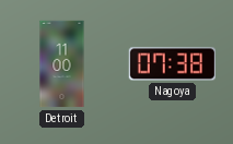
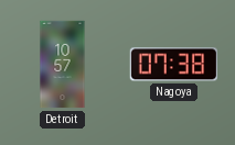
Detroit: 11:00 -> 10:57 (63, 65)
